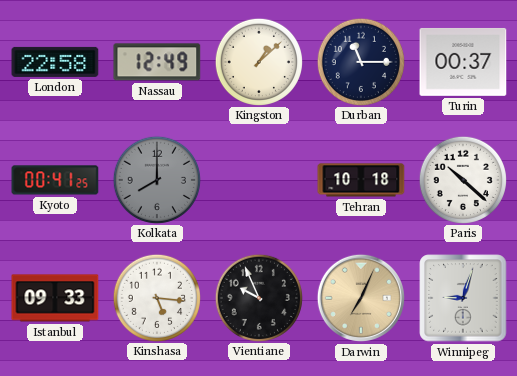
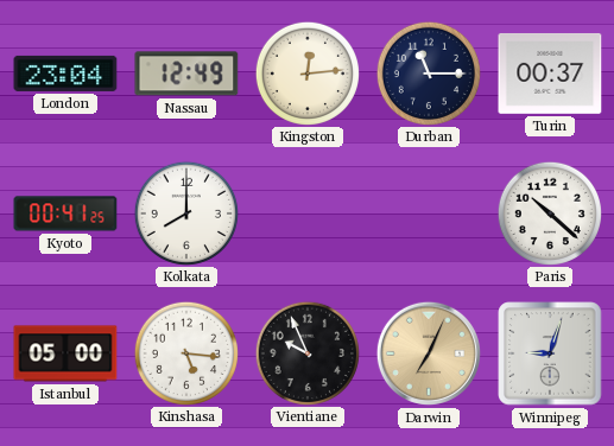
London: 22:58 -> 23:04 (65, 74)
Kingston: 1:08 -> 12:14 (306, 72)
Kolkata dial: grey -> white (185, 212)
Tehran: 10:18 -> none (361, 180)
Istanbul: 09:33 -> 05:00 (65, 353)
